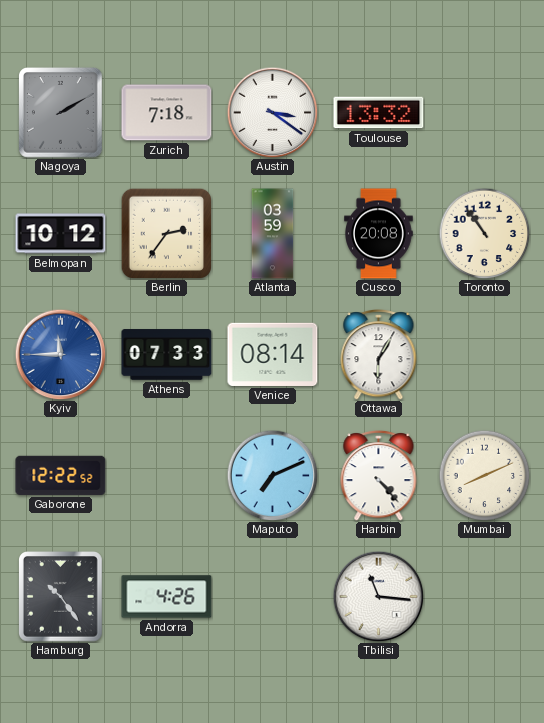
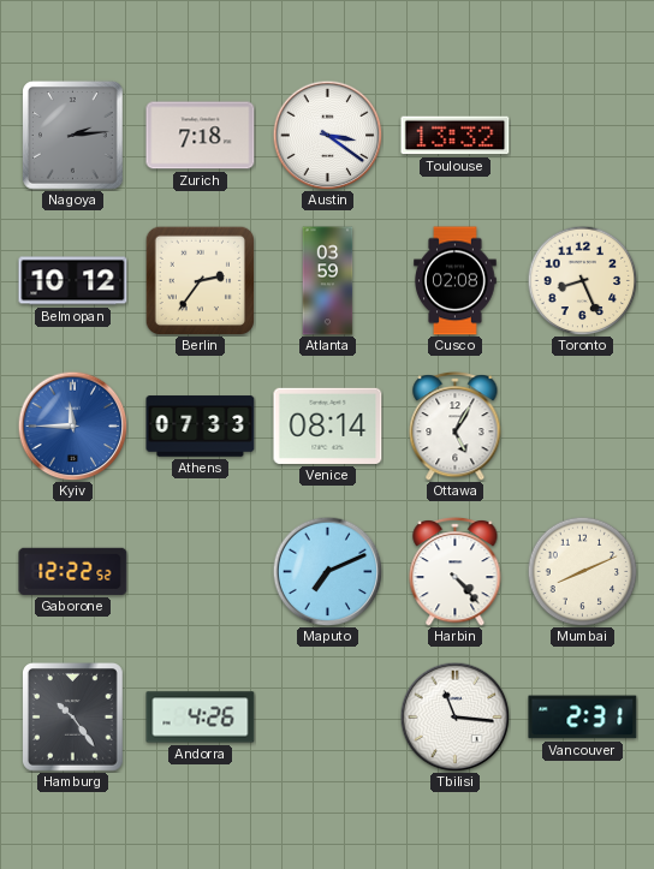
Nagoya: 2:10 -> 2:14 (73, 136)
Cusco: 20:08 -> 02:08 (456, 281)
Toronto: 10:54 -> 8:26 (582, 280)
Ottawa: 6:05 -> 5:05 (456, 427)
Vancouver: none -> 2:31 (583, 718)
